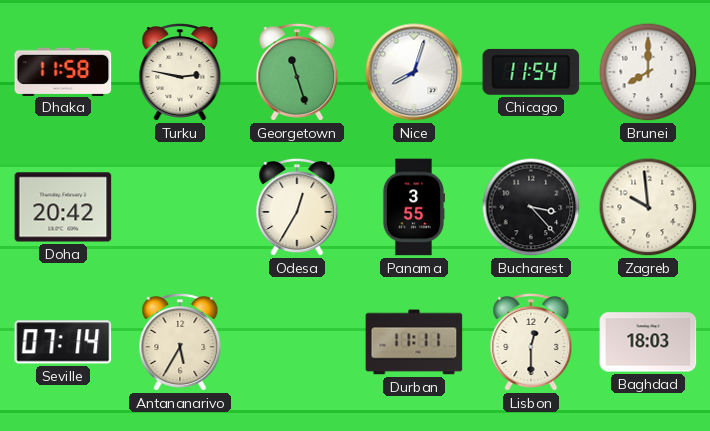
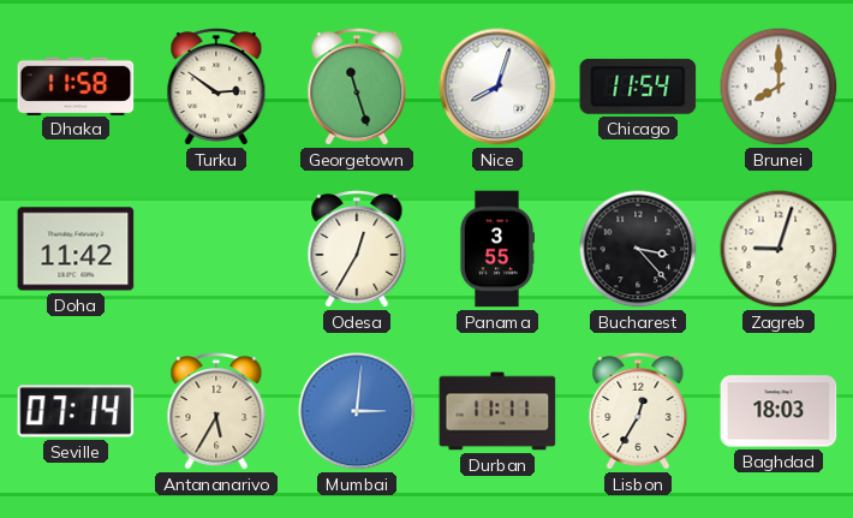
Turku: 2:47 -> 2:51 (216, 88)
Doha: 20:42 -> 11:42 (76, 249)
Zagreb: 9:59 -> 9:03 (779, 249)
Mumbai: none -> 3:01 (357, 411)
Lisbon: 12:30 -> 12:35 (638, 412)
